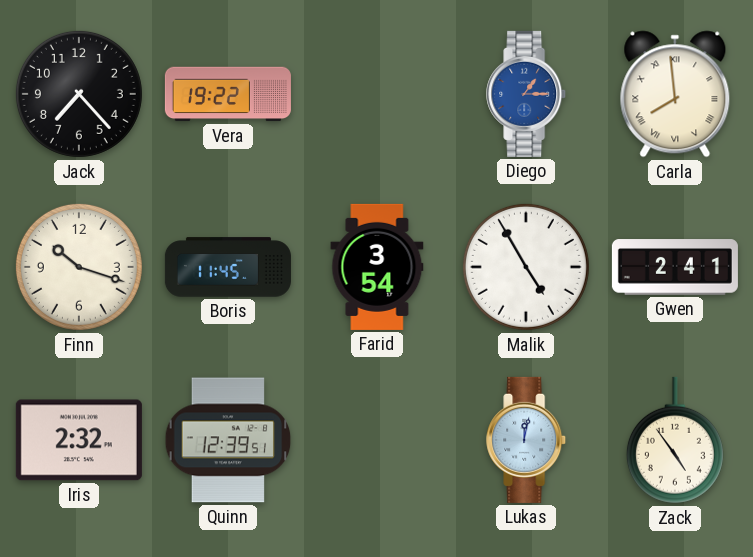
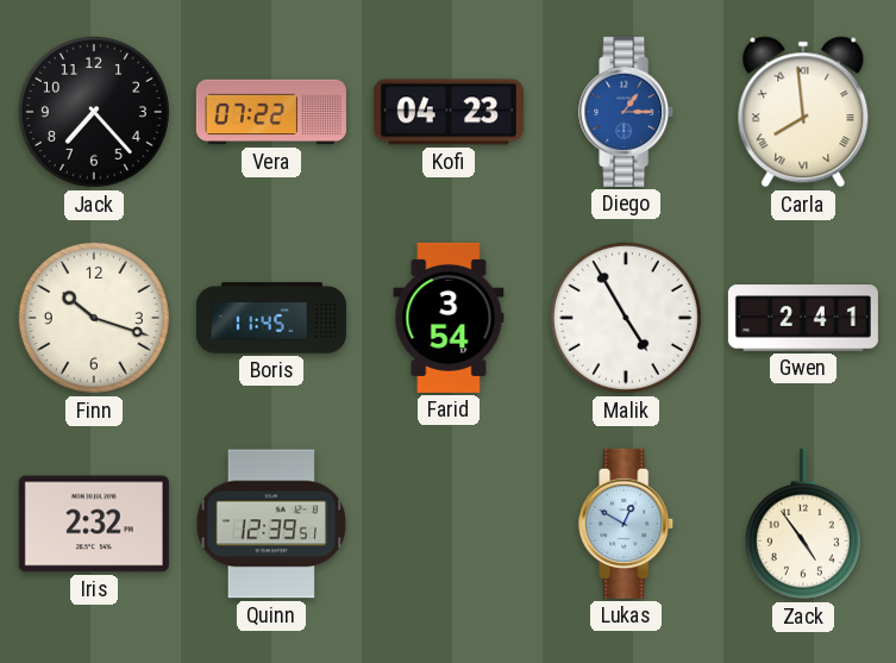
Vera: 19:22 -> 07:22 (271, 112)
Kofi: none -> 04:23 (449, 112)
Lukas: 12:02 -> 12:50 (627, 524)
